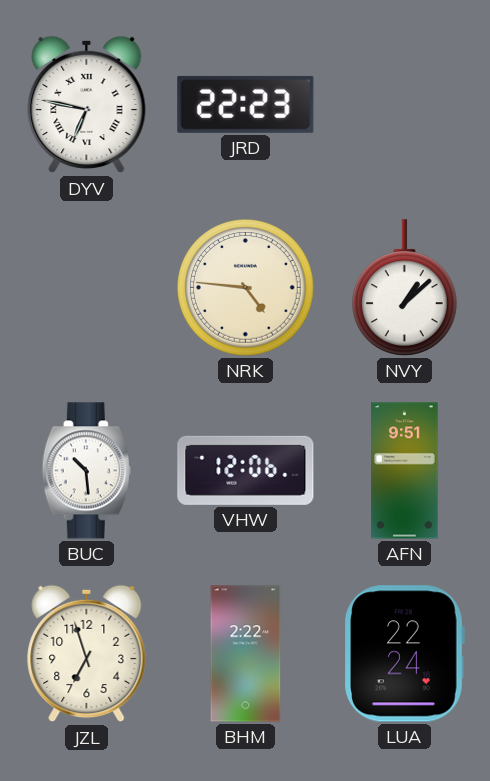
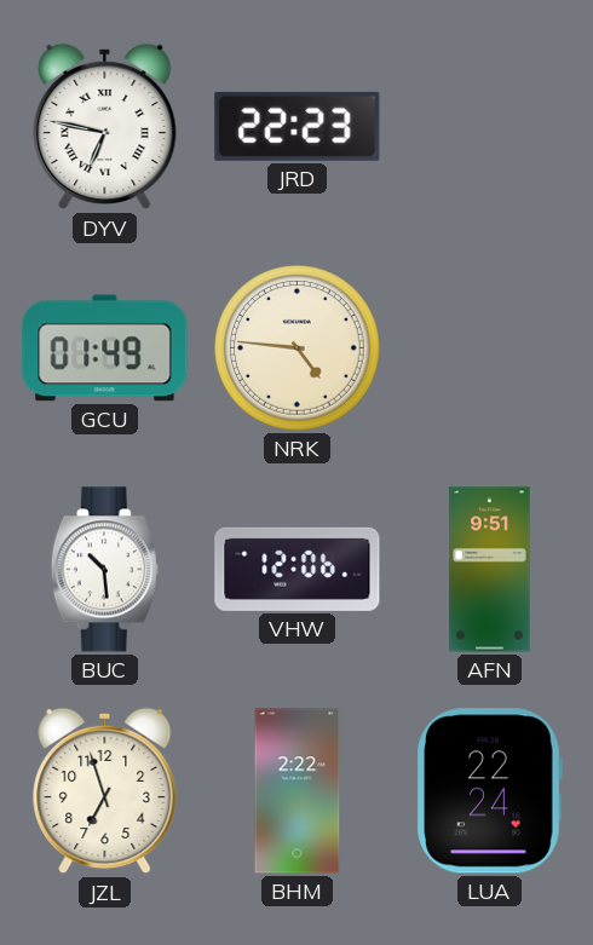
GCU: none -> 01:49 (105, 348)
NVY: 1:08 -> none (405, 288)
